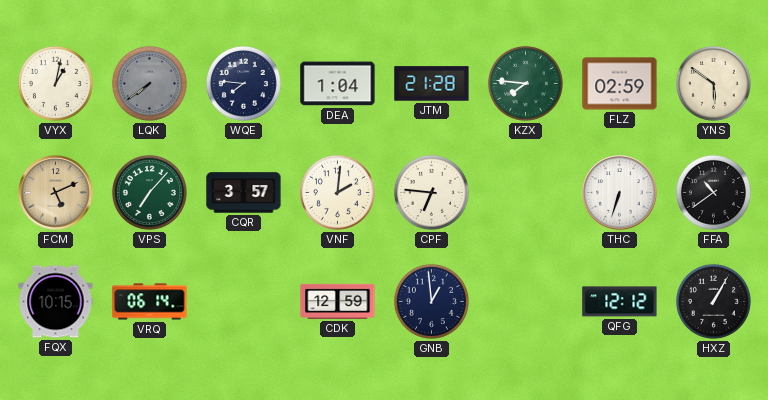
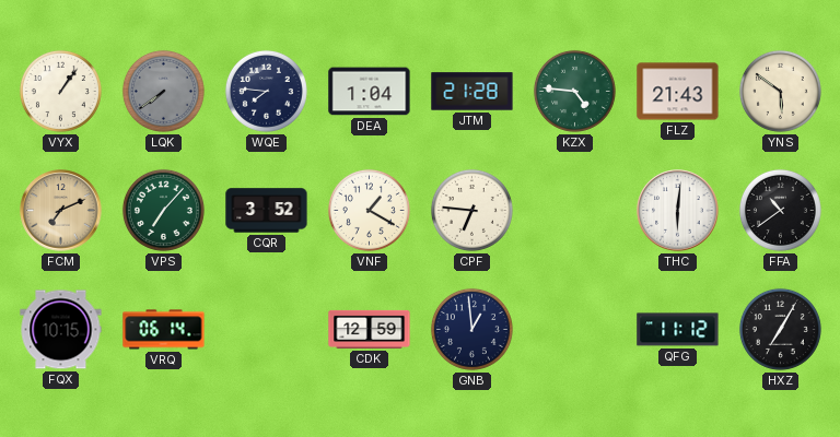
VYX: 1:02 -> 1:06 (60, 91)
KZX: 7:46 -> 4:46 (574, 91)
FLZ: 02:59 -> 21:43 (678, 92)
FCM: 5:11 -> 7:11 (61, 211)
CQR: 3:57 -> 3:52 (267, 211)
VNF: 2:01 -> 1:20 (369, 210)
THC: 6:33 -> 6:01 (678, 211)
QFG: 12:12 -> 11:12 (678, 330)
HXZ: 1:05 -> 7:05 (780, 329)
